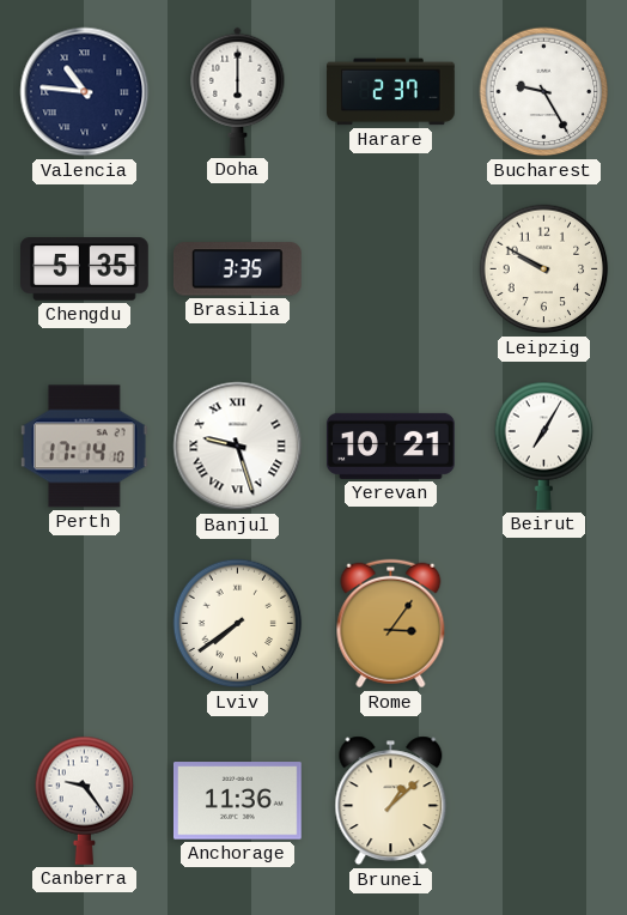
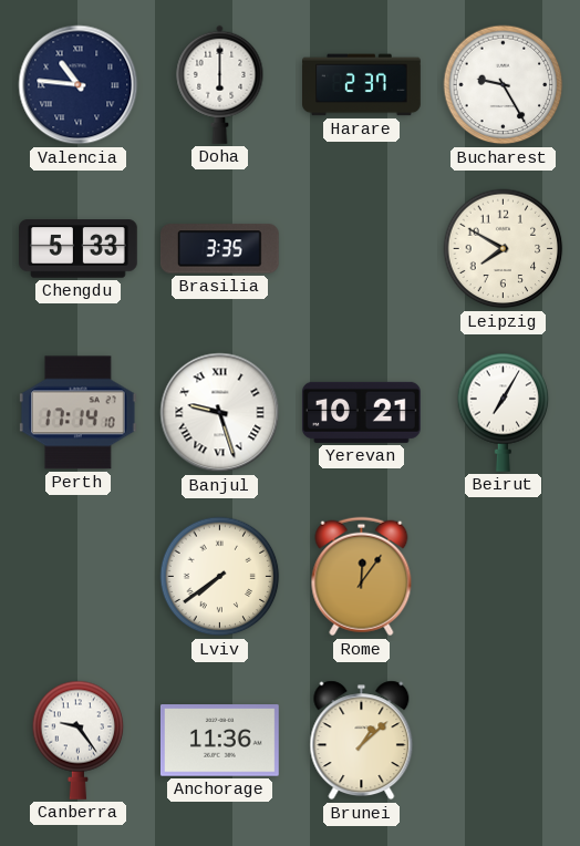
Chengdu: 5:35 -> 5:33 (79, 249)
Leipzig: 9:50 -> 7:50 (504, 249)
Rome: 3:06 -> 12:06 (362, 577)
